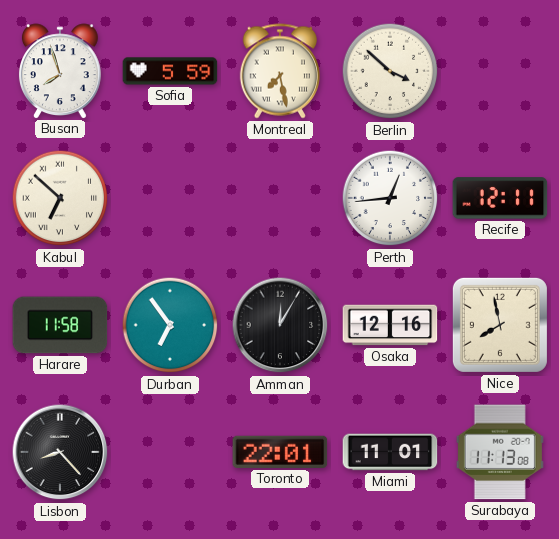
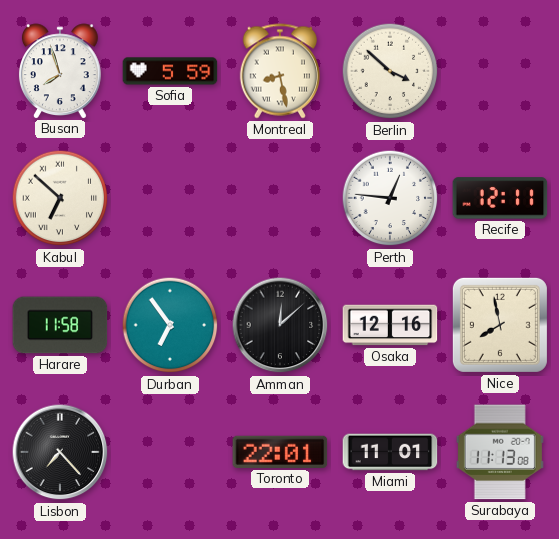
Montreal: 7:28 -> 8:28 (279, 71)
Perth: 12:44 -> 12:46 (390, 198)
Amman: 12:05 -> 12:08 (280, 325)
Lisbon: 8:23 -> 7:23 (60, 452)
